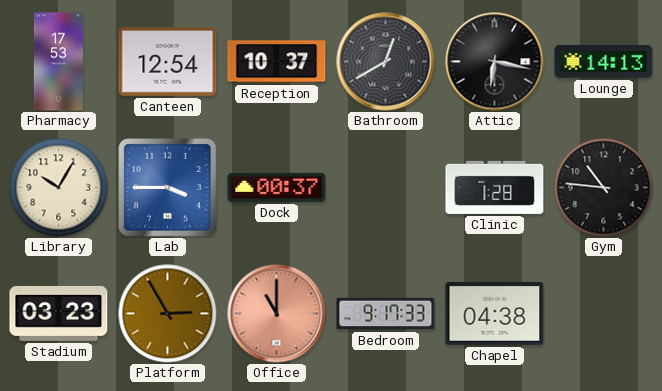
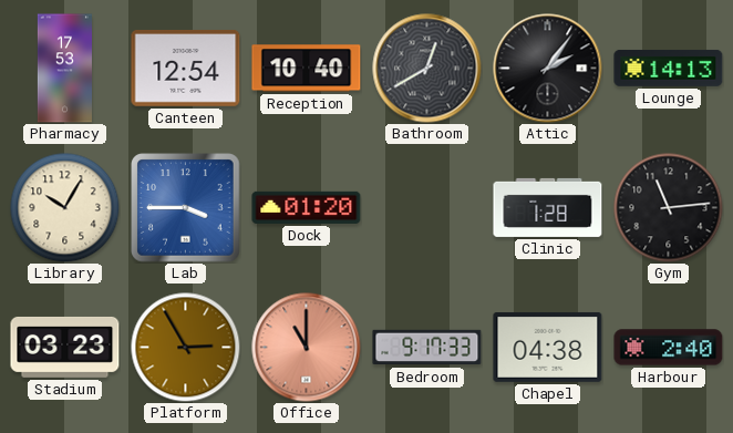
Reception: 10:37 -> 10:40 (307, 69)
Attic: 6:17 -> 2:06 (548, 69)
Dock: 00:37 -> 01:20 (307, 207)
Gym: 10:46 -> 11:14 (669, 208)
Harbour: none -> 2:40 (669, 348)
